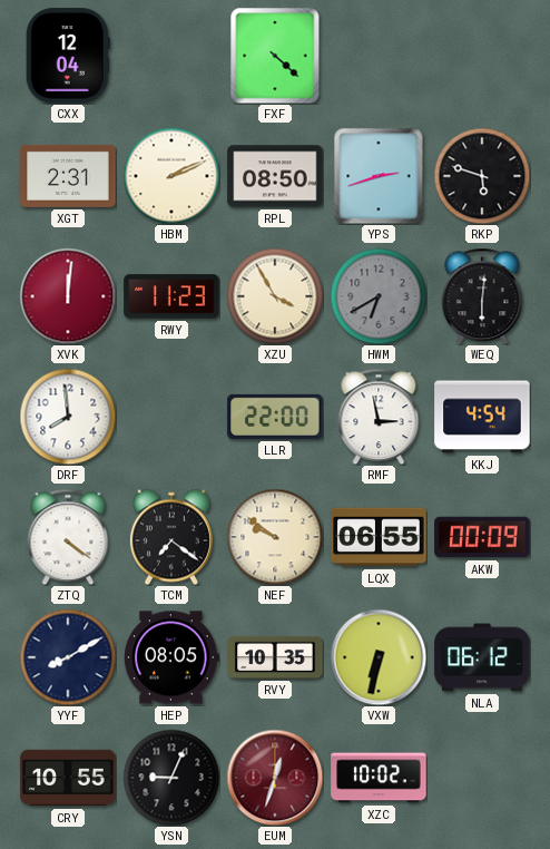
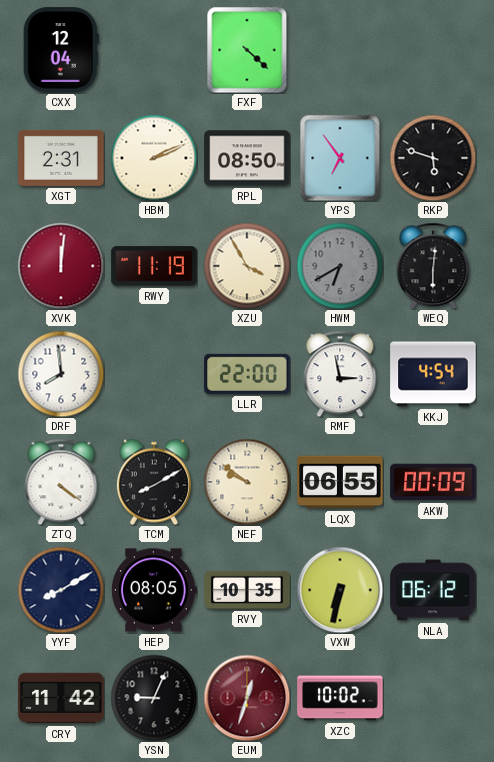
YPS: 2:42 -> 6:54 (340, 158)
RWY: 11:23 -> 11:19 (154, 266)
TCM: 7:21 -> 8:10 (154, 482)
CRY: 10:55 -> 11:42 (61, 698)
